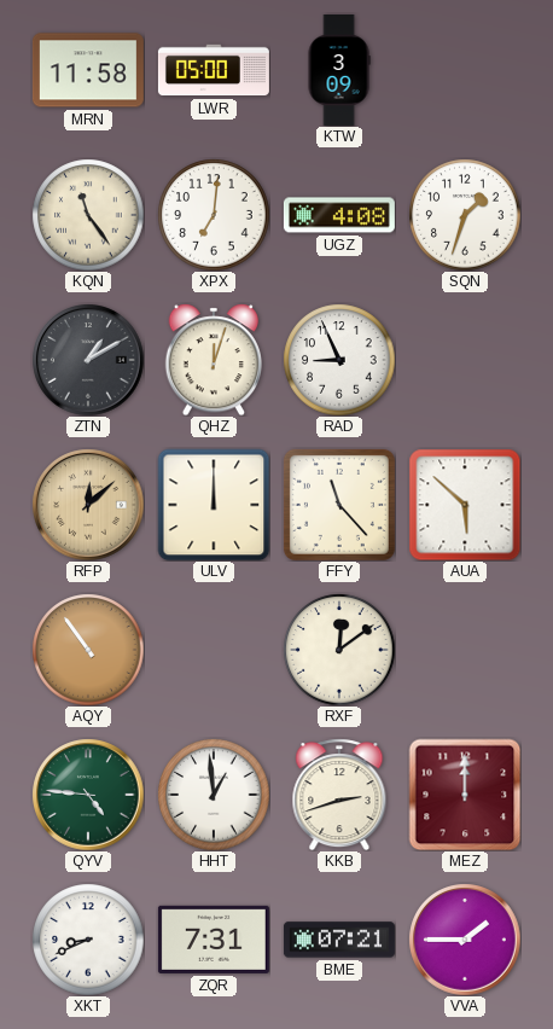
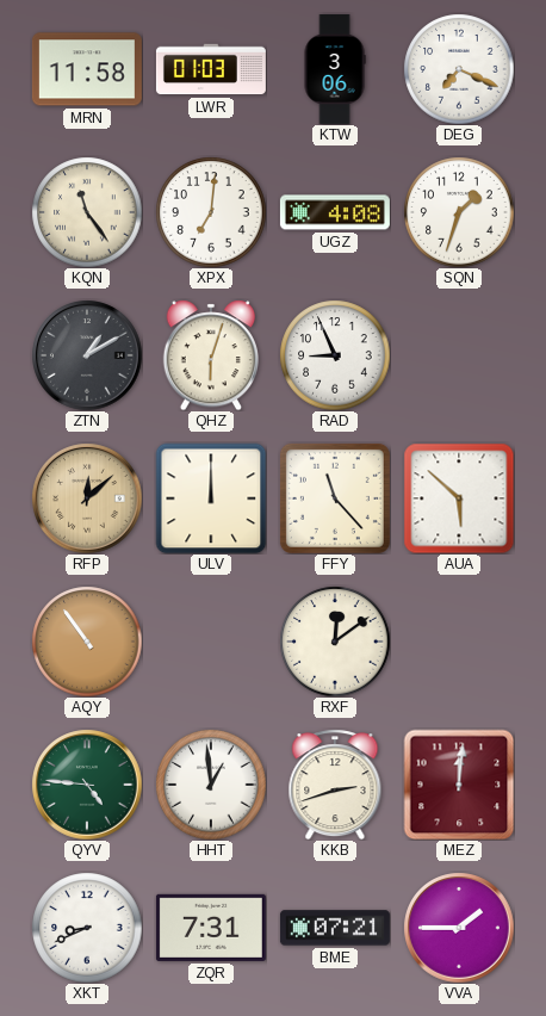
LWR: 05:00 -> 01:03 (211, 69)
KTW: 3:09 -> 3:06 (335, 69)
DEG: none -> 7:19 (459, 69)
QHZ: 12:03 -> 6:03 (210, 355)
MEZ: 12:00 -> 12:01 (459, 785)
